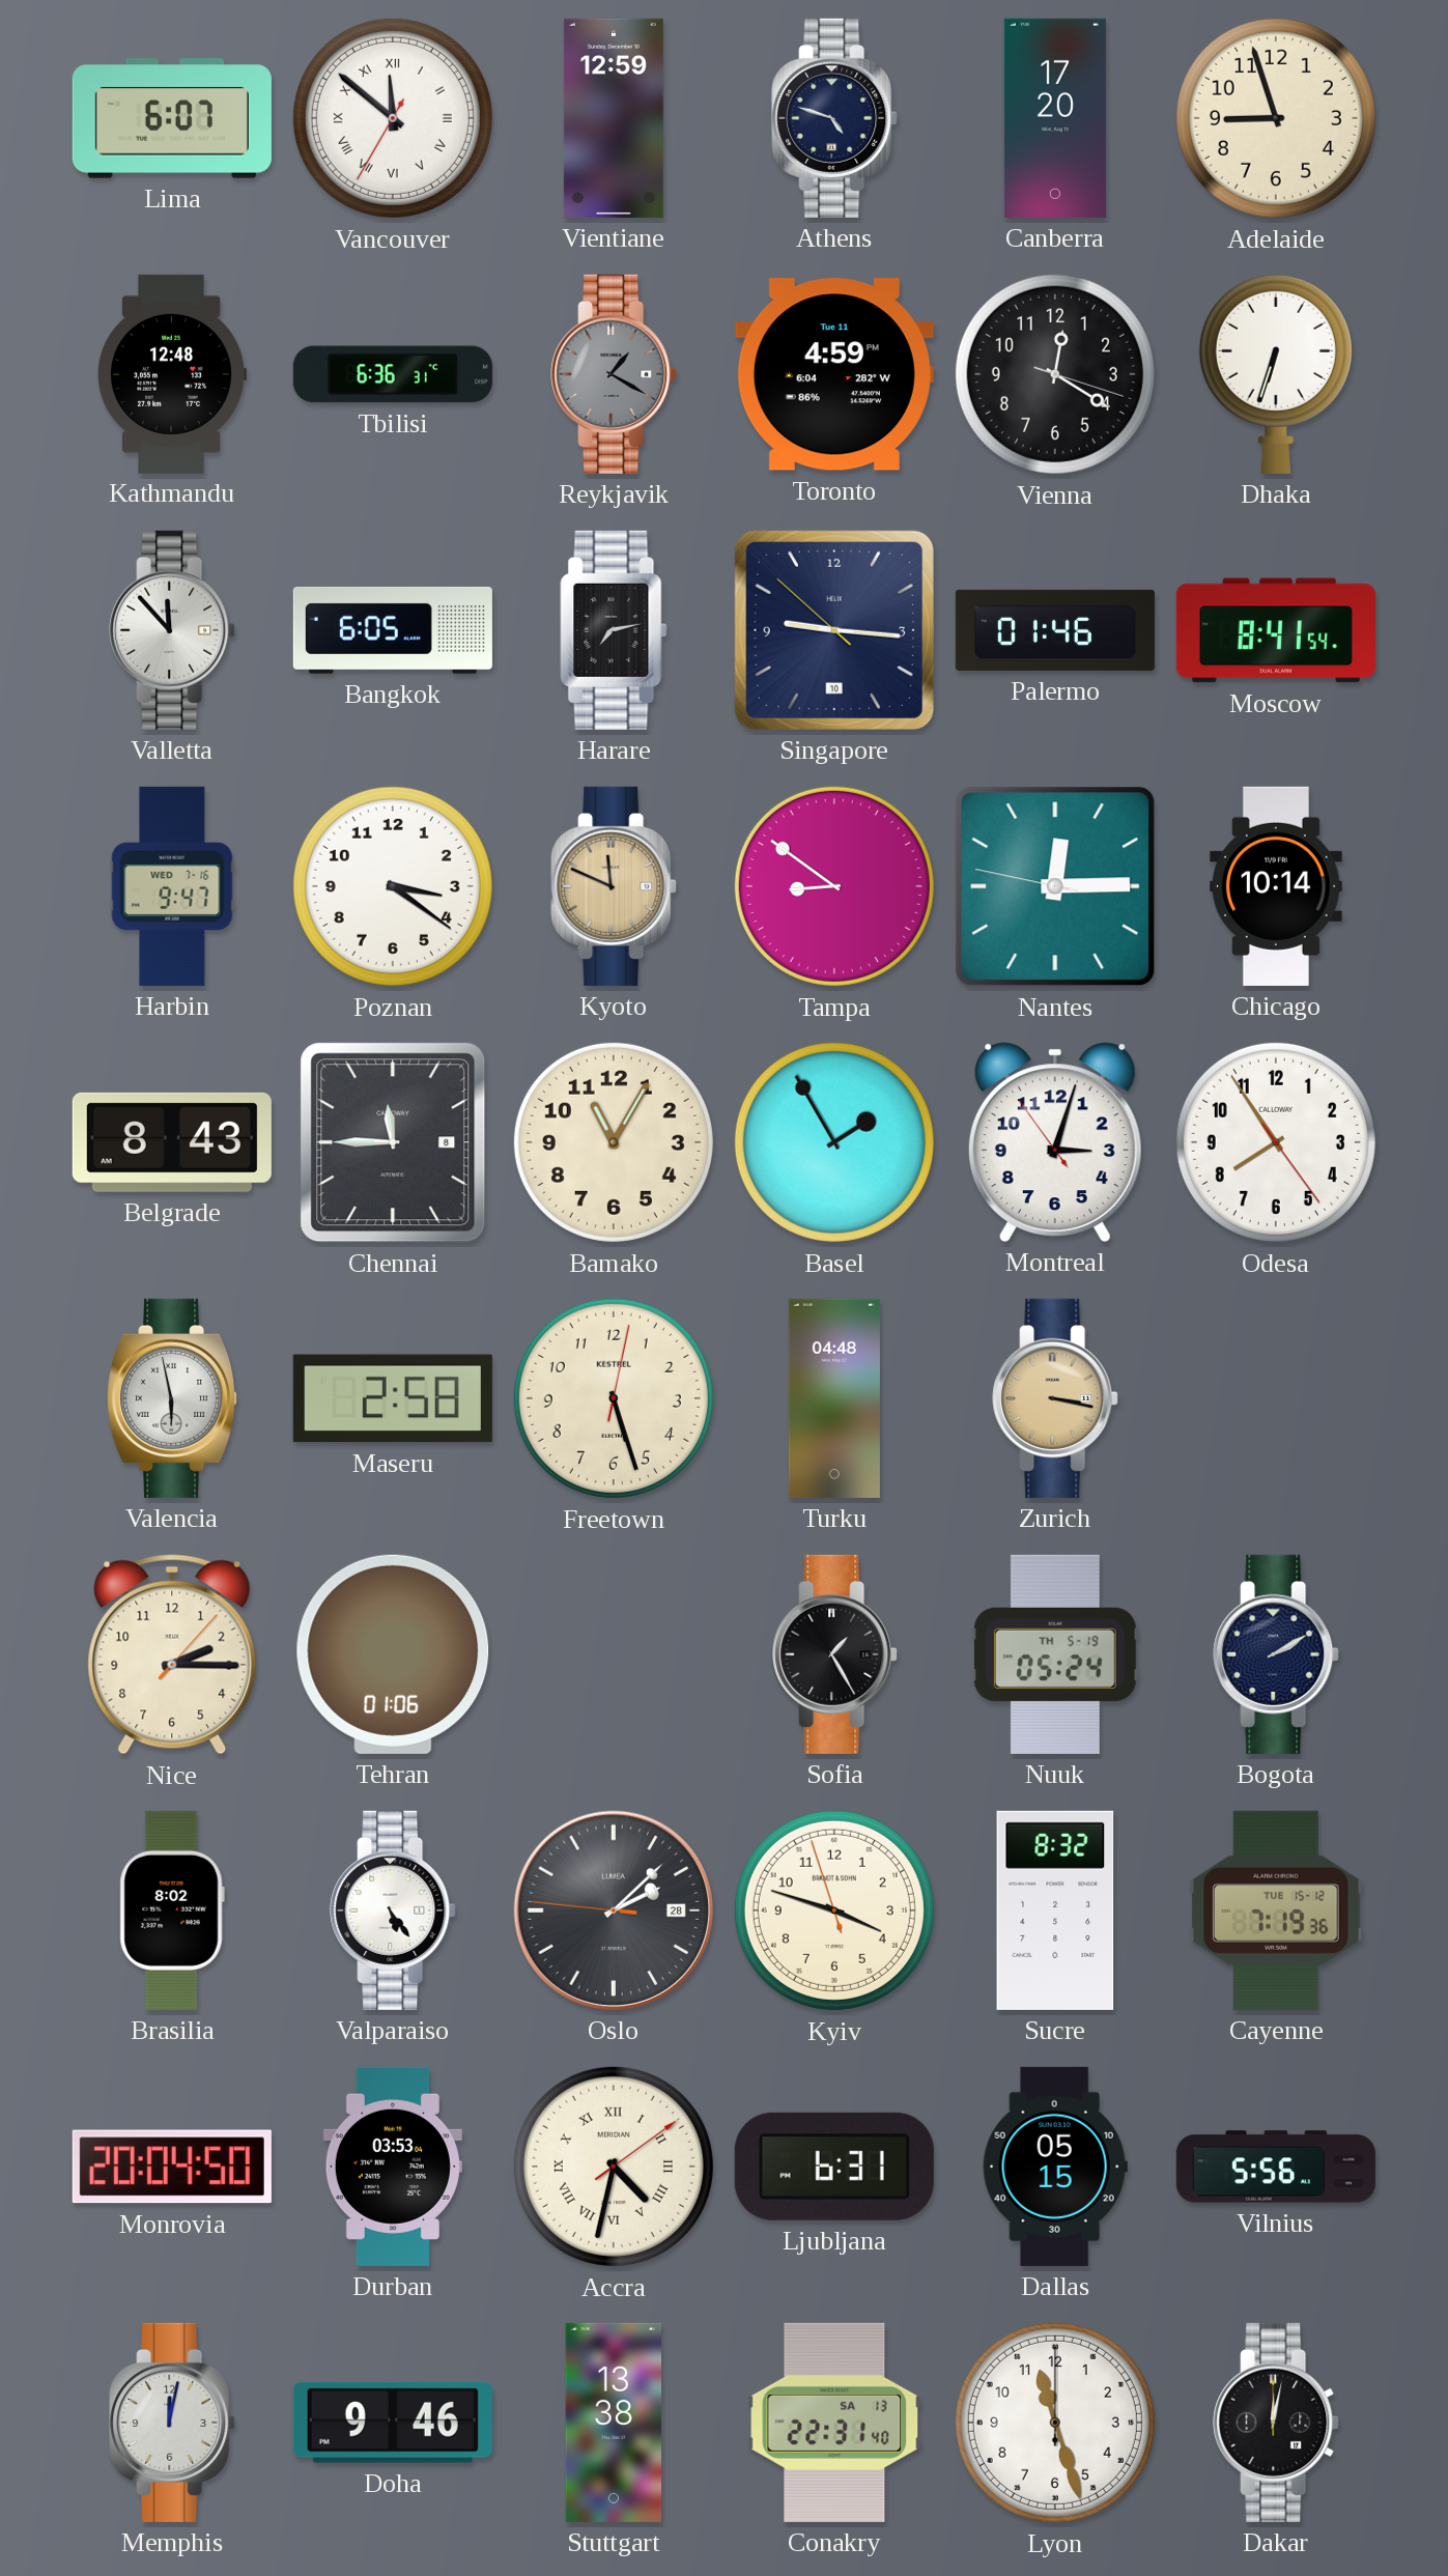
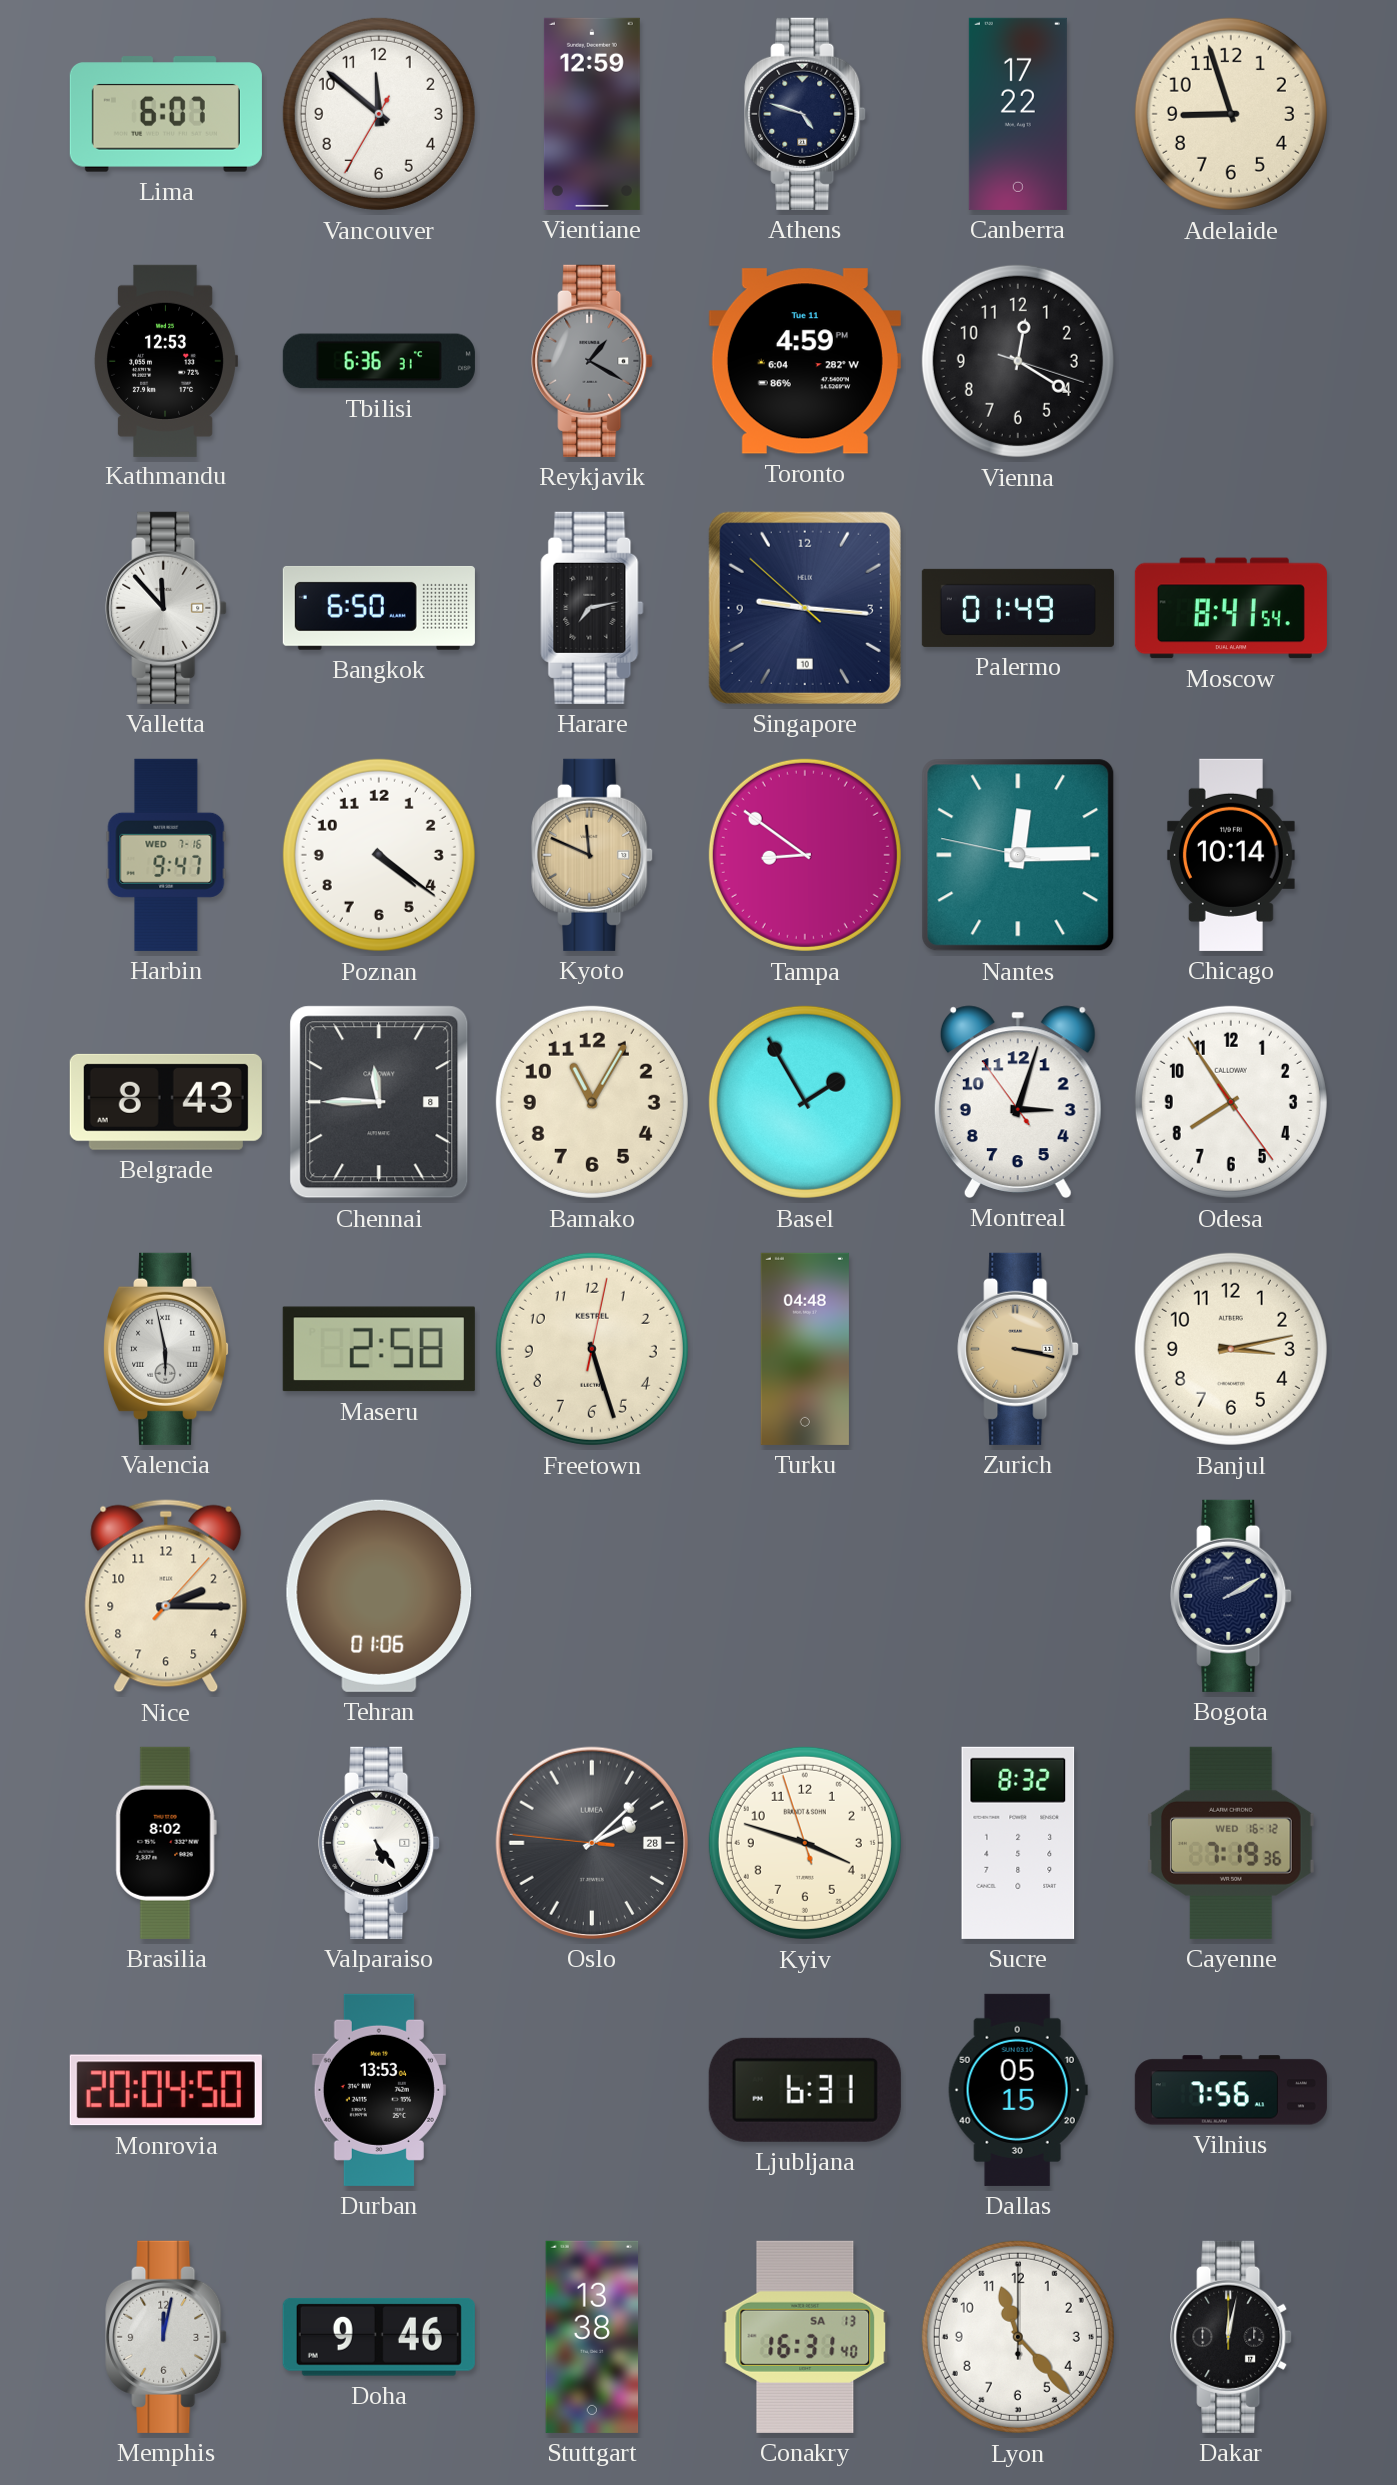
Vancouver numerals: Roman -> Arabic (379, 114)
Canberra: 17:20 -> 17:22 (1018, 114)
Kathmandu: 12:48 -> 12:53 (165, 361)
Dhaka: 6:33 -> none (1276, 373)
Bangkok: 6:05 -> 6:50 (379, 608)
Palermo: 01:46 -> 01:49 (1018, 608)
Poznan: 3:21 -> 4:21 (379, 855)
Banjul: none -> 3:13 (1231, 1349)
Sofia: 1:25 -> none (834, 1654)
Nuuk: 05:24 -> none (1055, 1654)
Cayenne date: TUE 15-12 -> WED 16-12 (1231, 1843)
Durban: 03:53 -> 13:53 (379, 2090)
Accra: 4:32 -> none (614, 2167)
Vilnius: 5:56 -> 7:56 (1231, 2090)
Conakry: 22:31 -> 16:31 (805, 2337)
Lyon: 11:27 -> 11:23 (1018, 2337)
